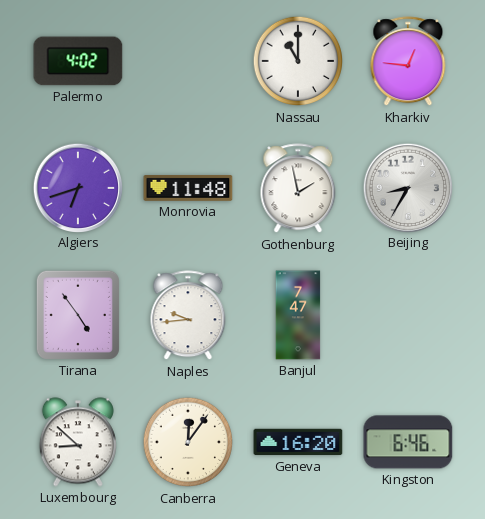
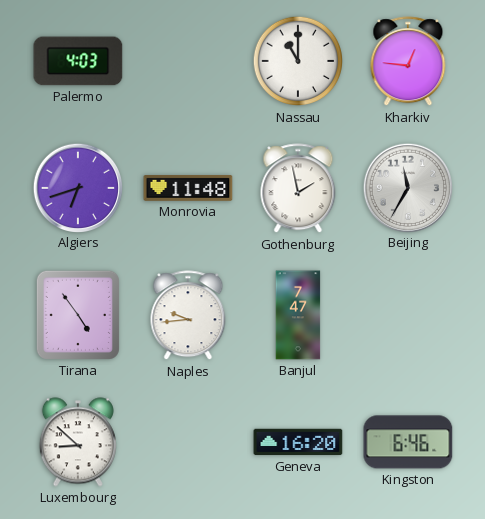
Palermo: 4:02 -> 4:03 (78, 61)
Beijing: 8:35 -> 11:35 (407, 187)
Canberra: 12:06 -> none (188, 442)
